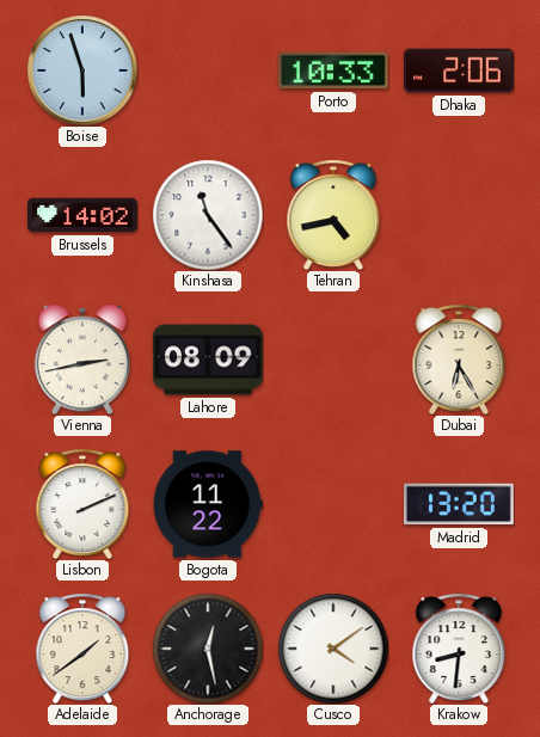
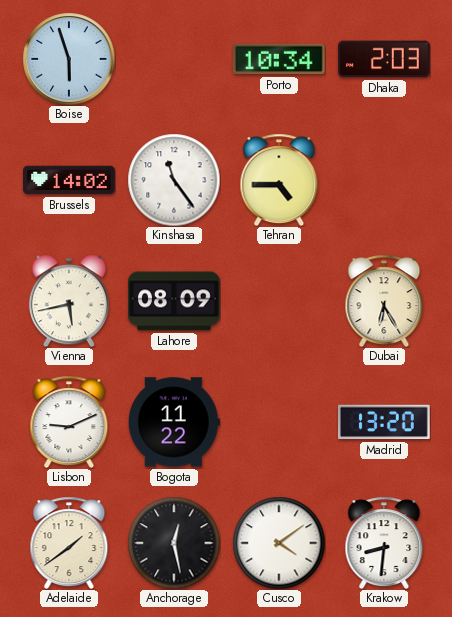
Porto: 10:33 -> 10:34 (279, 59)
Dhaka: 2:06 -> 2:03 (385, 59)
Tehran: 4:43 -> 4:45 (279, 180)
Vienna: 2:43 -> 5:43 (69, 301)
Lisbon: 2:11 -> 9:11 (69, 422)
